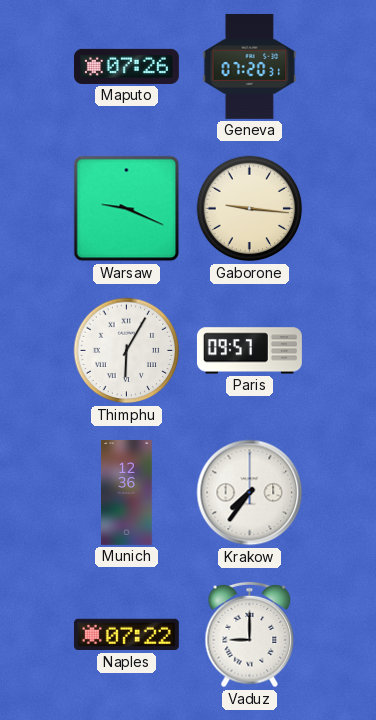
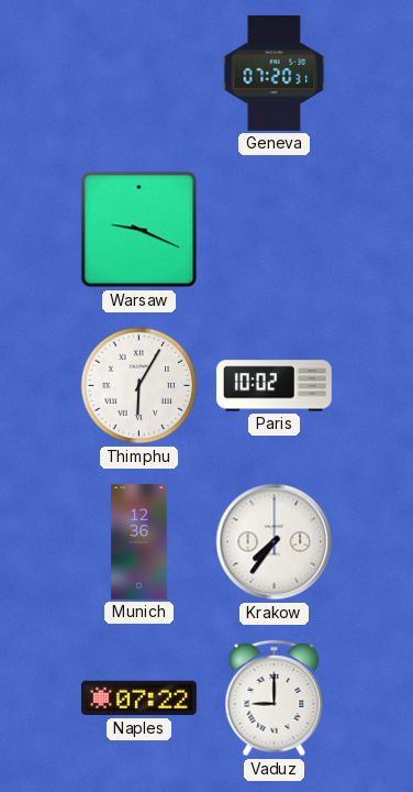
Maputo: 07:26 -> none (126, 66)
Gaborone: 9:16 -> none (250, 209)
Paris: 09:57 -> 10:02 (274, 386)
